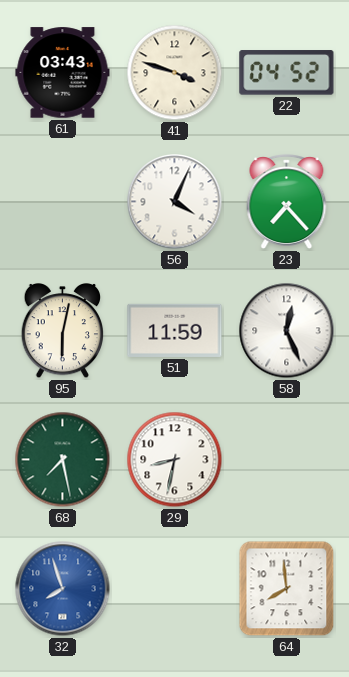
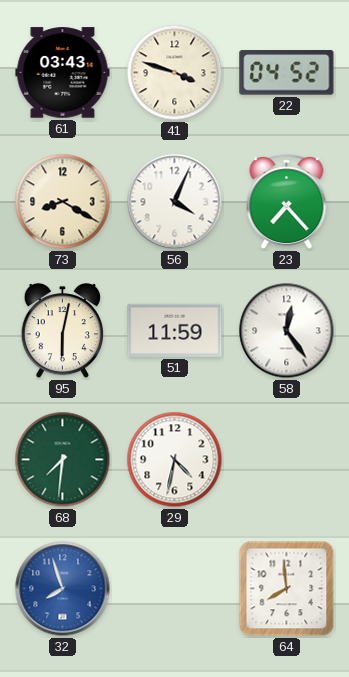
73: none -> 8:20 (63, 202)
58: 12:26 -> 12:24 (287, 331)
68: 7:28 -> 7:31 (63, 460)
29: 8:32 -> 4:32 (175, 460)
